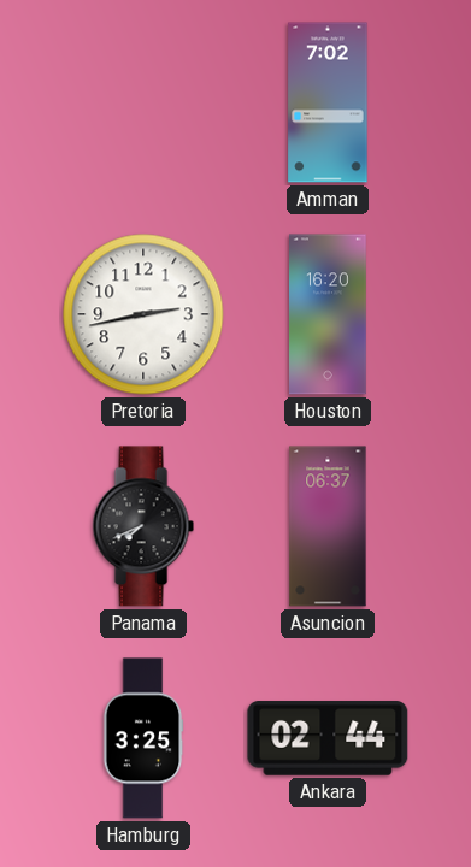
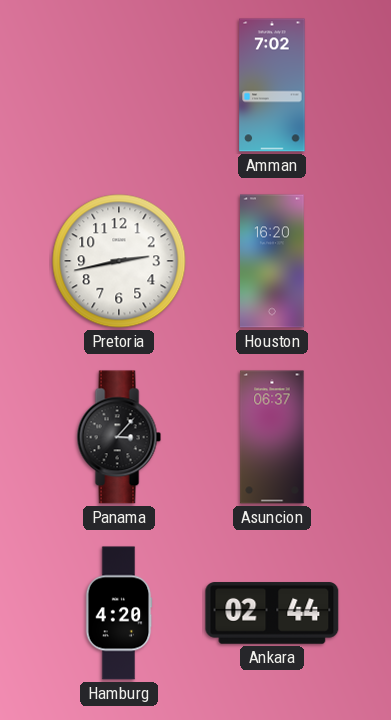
Panama: 7:41 -> 3:07 (119, 437)
Hamburg: 3:25 -> 4:20 (119, 613)
